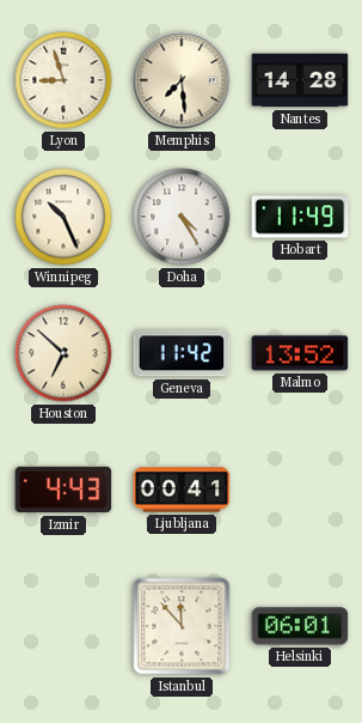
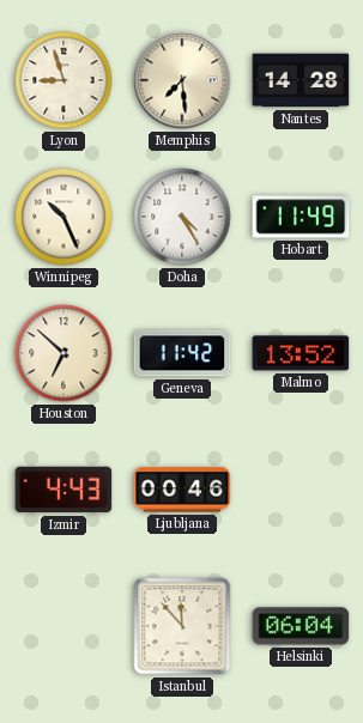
Ljubljana: 00:41 -> 00:46 (182, 490)
Helsinki: 06:01 -> 06:04 (301, 626)
